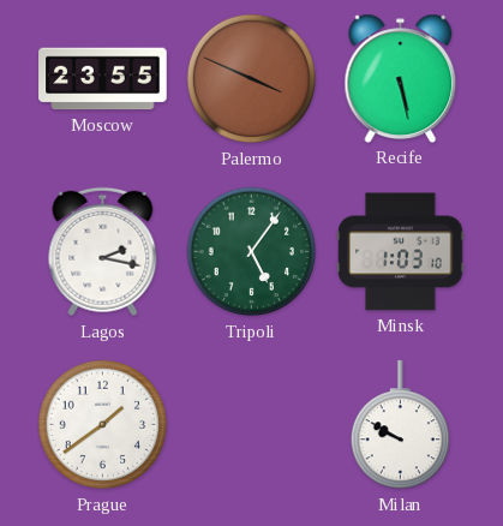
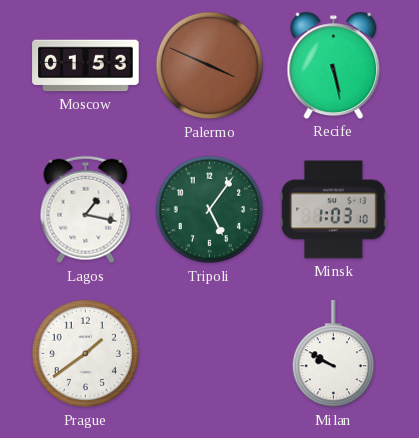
Moscow: 23:55 -> 01:53 (86, 66)
Lagos: 2:17 -> 1:17 (86, 210)
